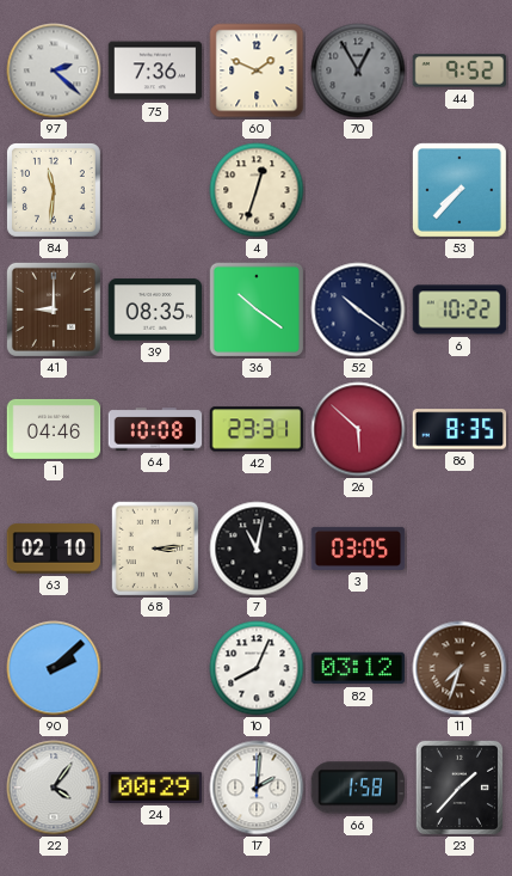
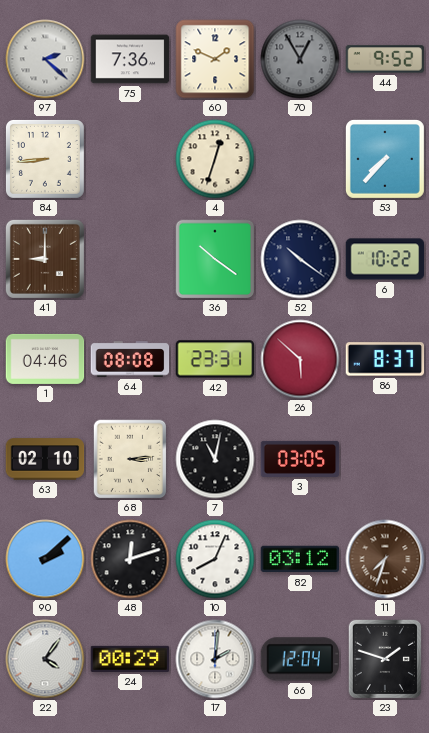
84: 11:31 -> 8:44 (45, 159)
39: 08:35 -> none (155, 310)
64: 10:08 -> 08:08 (130, 359)
86: 8:35 -> 8:37 (385, 359)
48: none -> 12:12 (130, 559)
66: 1:58 -> 12:04 (299, 659)
23: 1:37 -> 1:48 (384, 658)
